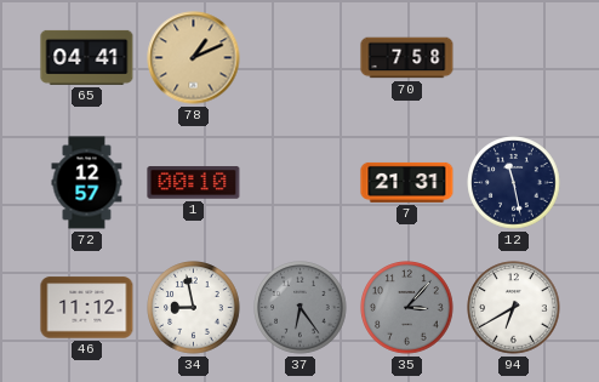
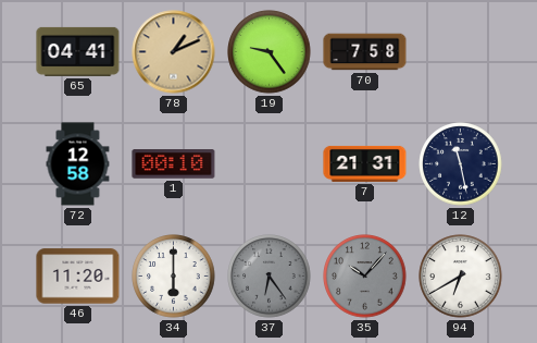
19: none -> 9:24 (270, 52)
72: 12:57 -> 12:58 (78, 164)
46: 11:12 -> 11:20 (78, 277)
34: 8:58 -> 6:00 (174, 277)
35: 3:07 -> 10:07 (365, 277)
